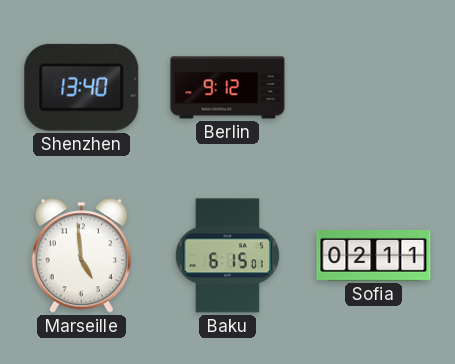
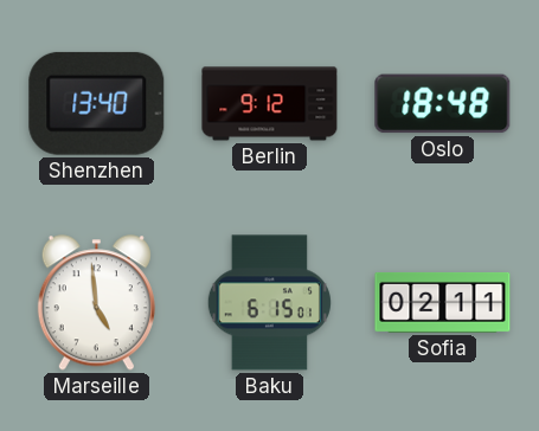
Oslo: none -> 18:48 (443, 104)
